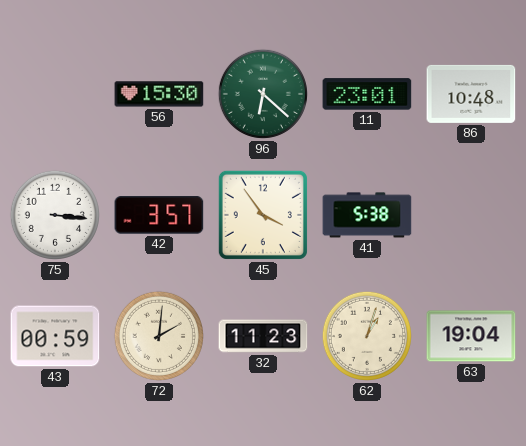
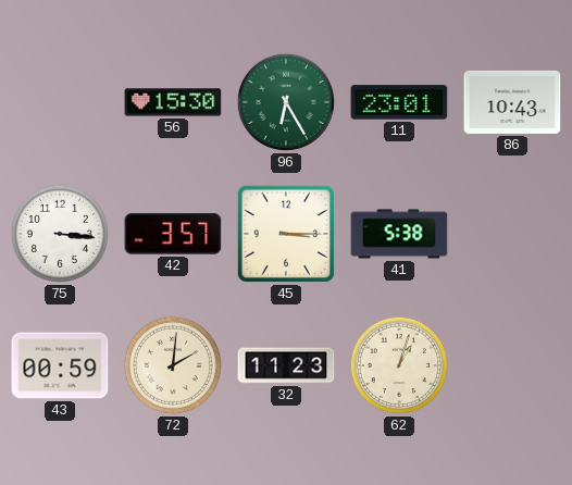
96: 6:22 -> 6:25 (286, 102)
86: 10:48 -> 10:43 (512, 102)
45: 3:54 -> 3:15 (286, 234)
63: 19:04 -> none (471, 336)
